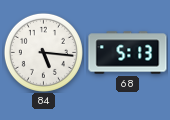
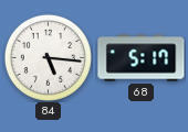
68: 5:13 -> 5:17 (142, 58)
